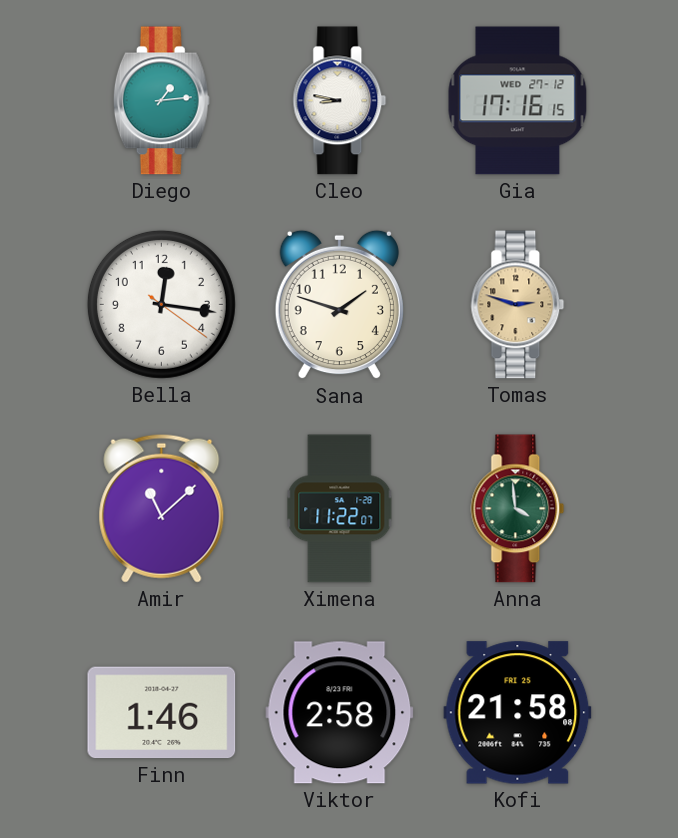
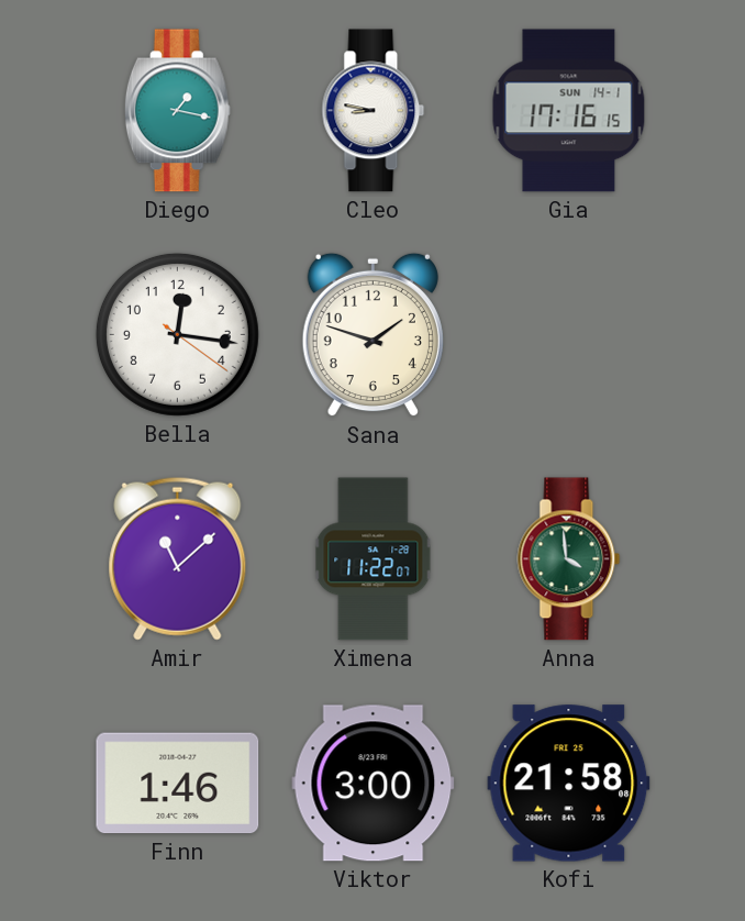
Diego: 1:14 -> 1:17 (177, 111)
Gia date: WED 27-12 -> SUN 14-1 (569, 111)
Tomas: 2:48 -> none (518, 305)
Viktor: 2:58 -> 3:00 (374, 784)
